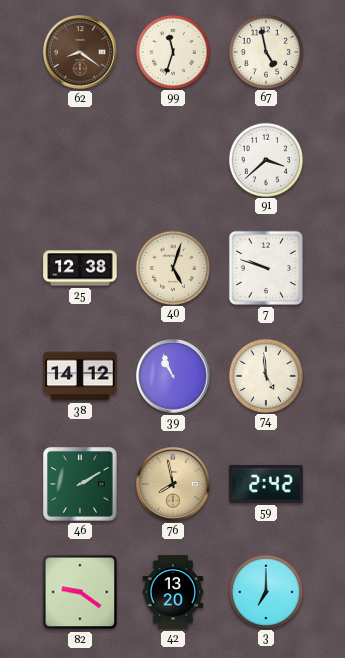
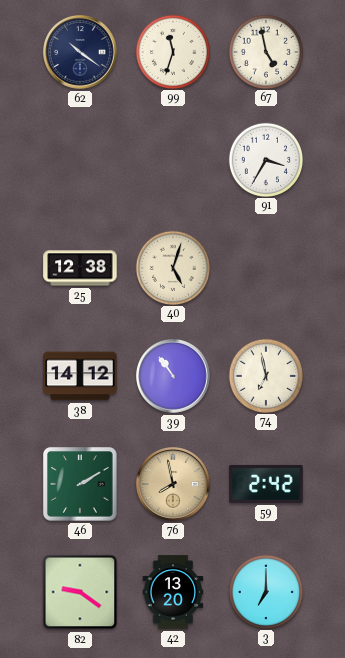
62: 8:21 -> 10:21 (81, 53)
62 dial: brown -> navy (81, 53)
91: 3:38 -> 3:35 (265, 159)
7: 9:48 -> none (266, 268)
39: 10:56 -> 10:54 (174, 377)
74: 4:59 -> 6:58 (265, 375)
